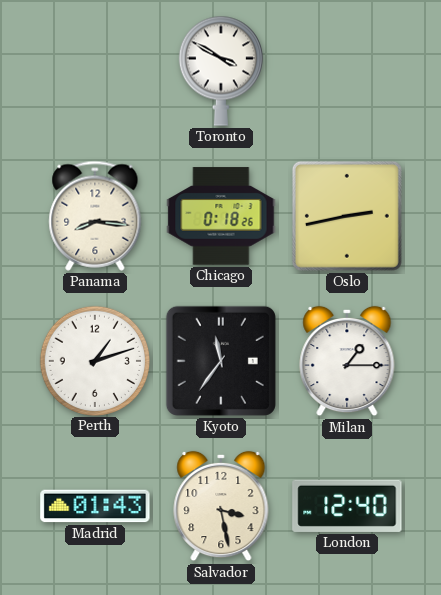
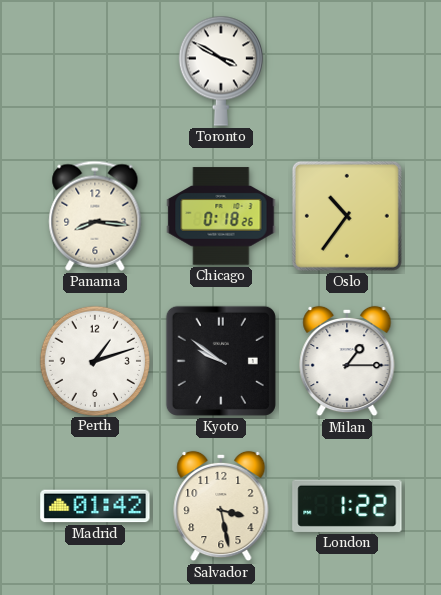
Oslo: 2:43 -> 10:36 (347, 216)
Kyoto: 11:36 -> 9:51 (221, 361)
Madrid: 01:43 -> 01:42 (95, 506)
London: 12:40 -> 1:22 (347, 506)
